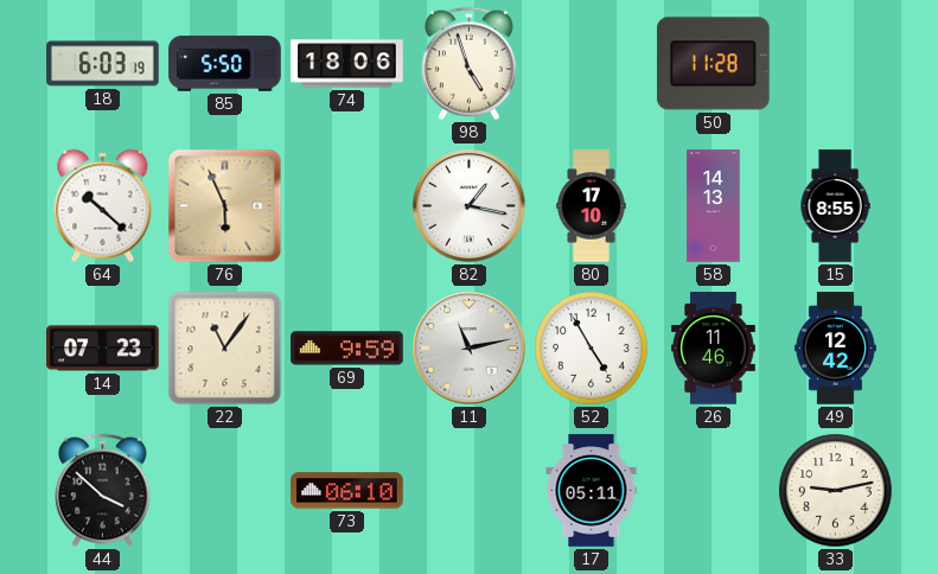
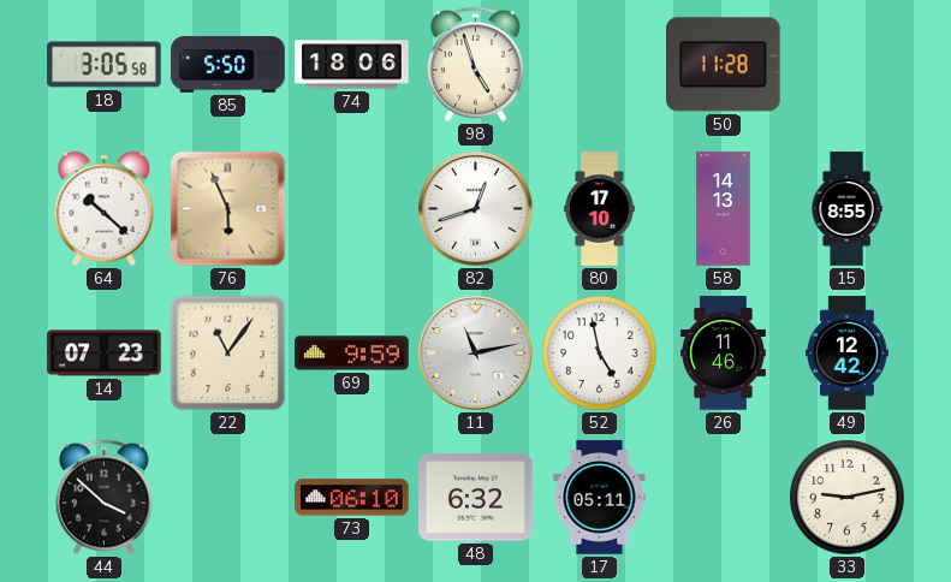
18: 6:03 -> 3:05 (105, 65)
82: 1:17 -> 12:42 (476, 209)
52: 4:55 -> 4:58 (600, 354)
48: none -> 6:32 (476, 498)
